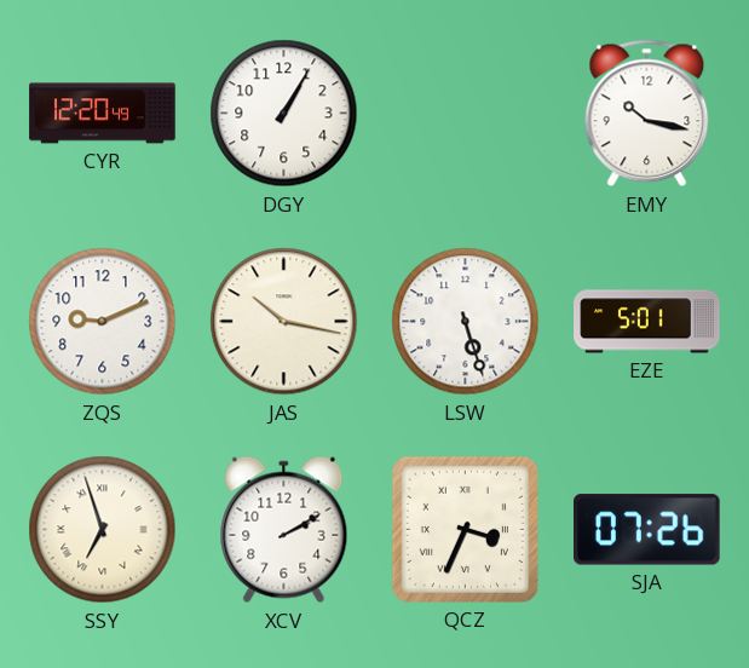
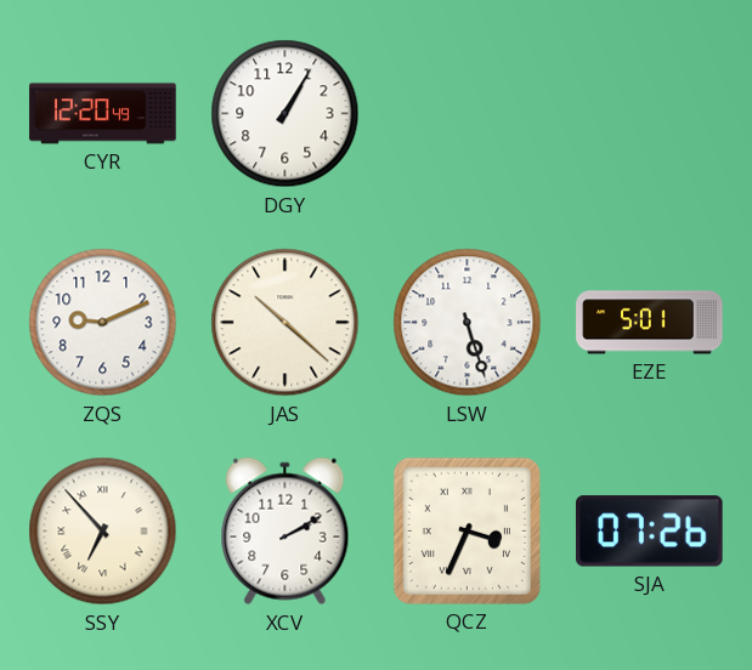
EMY: 10:17 -> none (647, 114)
JAS: 10:17 -> 10:22 (285, 323)
SSY: 6:57 -> 6:53 (103, 532)
